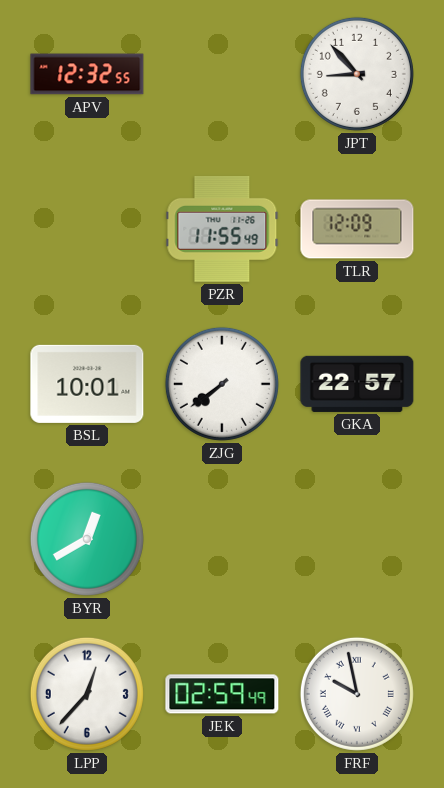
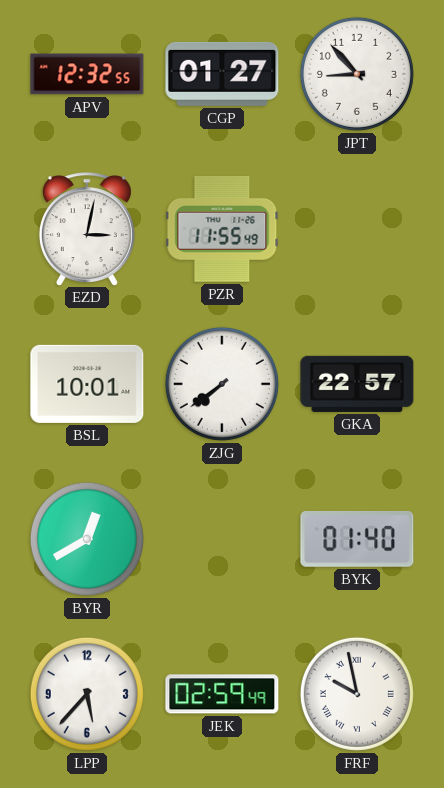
CGP: none -> 01:27 (222, 74)
EZD: none -> 3:02 (87, 229)
TLR: 12:09 -> none (357, 229)
BYK: none -> 01:40 (357, 539)
LPP: 12:37 -> 5:37 (87, 694)
